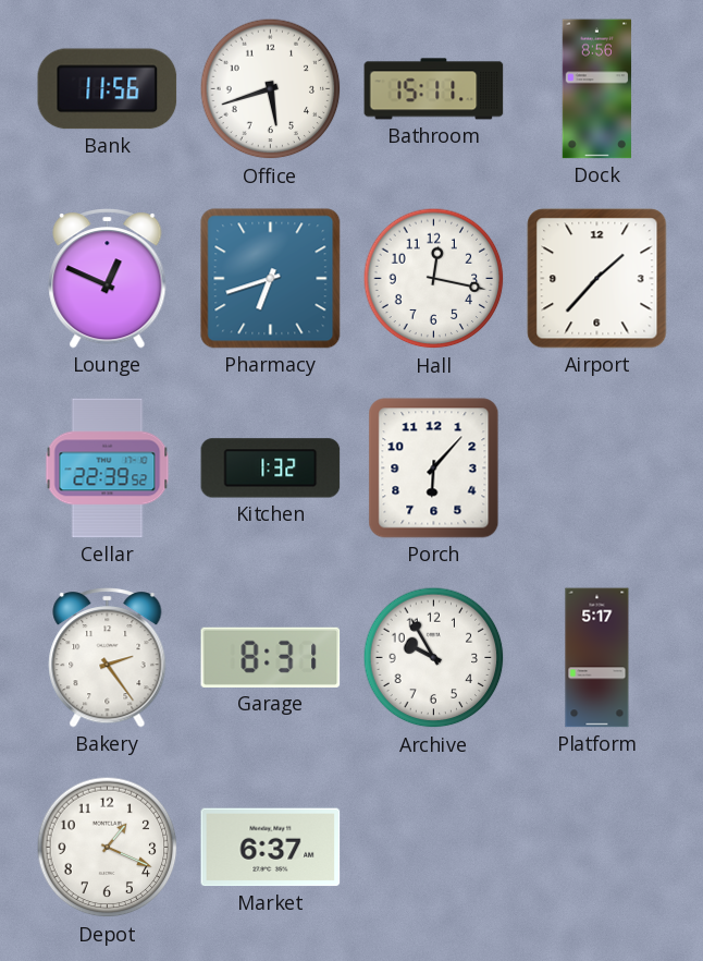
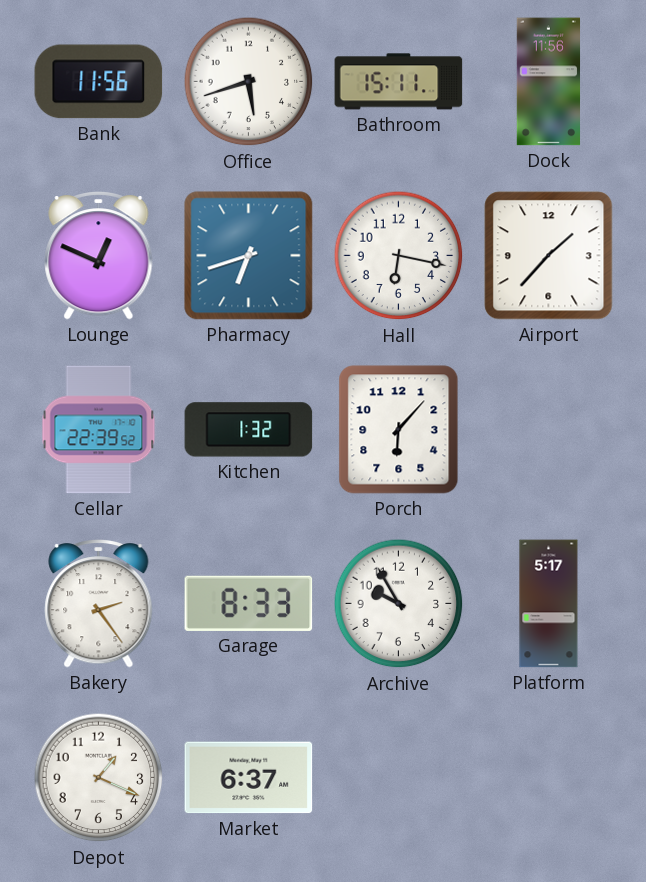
Dock: 8:56 -> 11:56 (549, 82)
Hall: 12:17 -> 6:17 (399, 256)
Garage: 8:31 -> 8:33 (249, 603)
